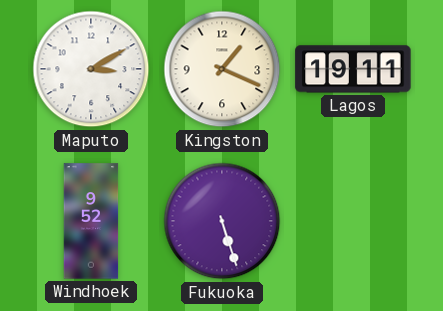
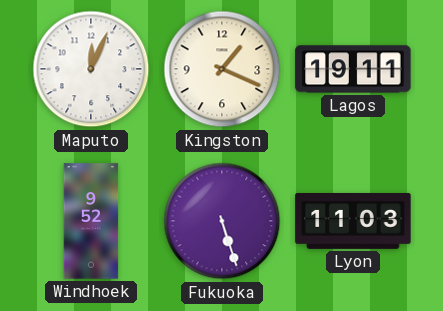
Maputo: 3:10 -> 12:04 (91, 69)
Lyon: none -> 11:03 (353, 221)
